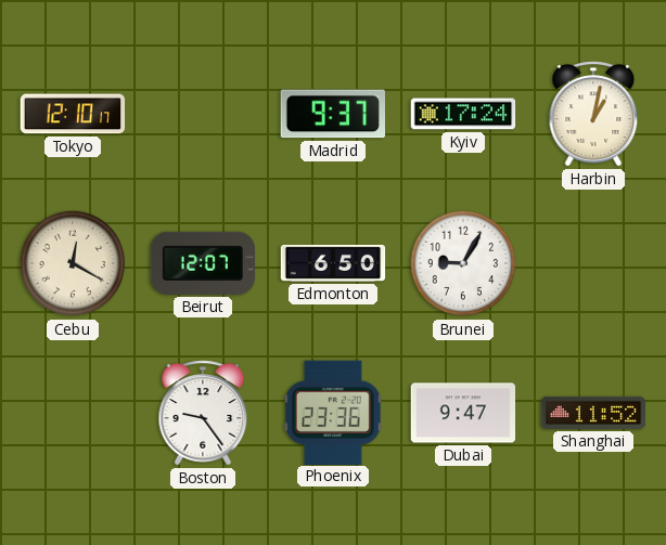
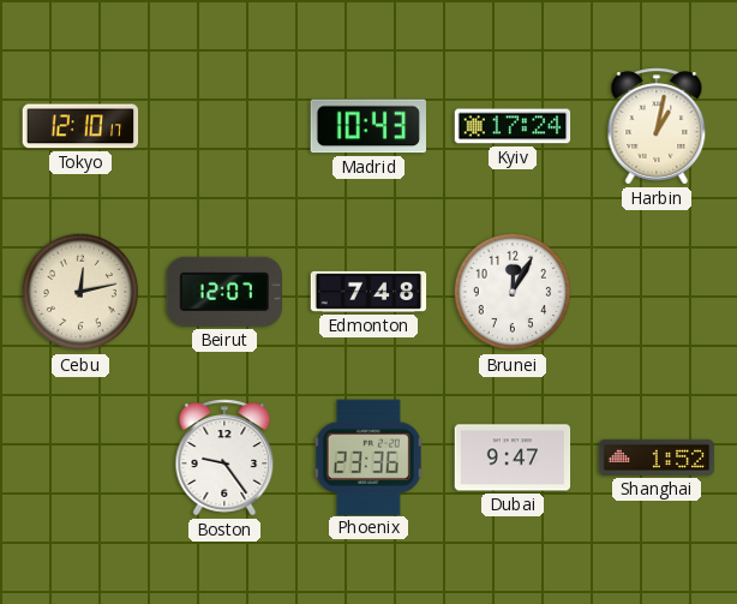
Madrid: 9:37 -> 10:43 (367, 126)
Cebu: 12:20 -> 12:13 (80, 292)
Edmonton: 6:50 -> 7:48 (368, 292)
Brunei: 9:05 -> 12:05 (513, 292)
Shanghai: 11:52 -> 1:52 (657, 458)
